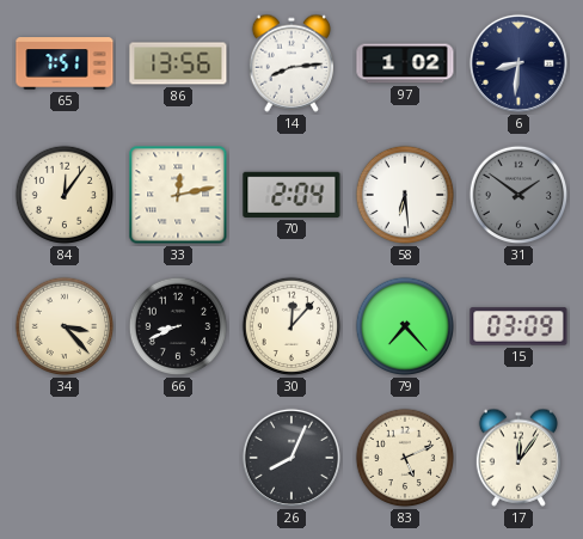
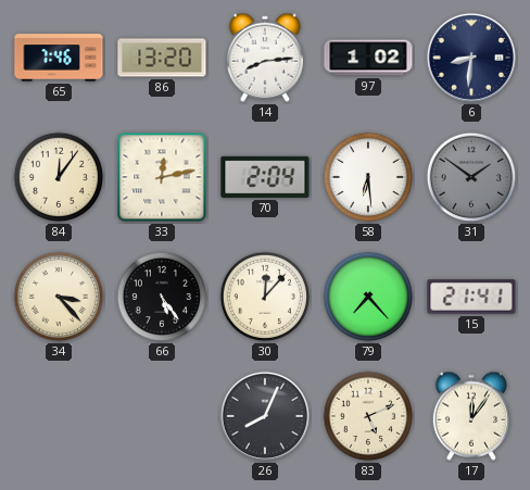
65: 7:51 -> 7:46 (59, 58)
86: 13:56 -> 13:20 (162, 58)
66: 8:41 -> 5:24 (162, 297)
15: 03:09 -> 21:41 (471, 297)
